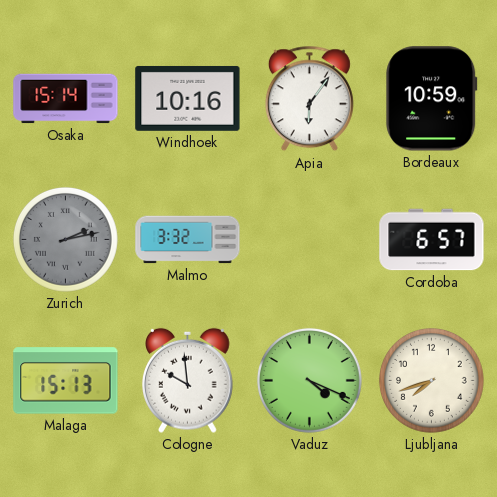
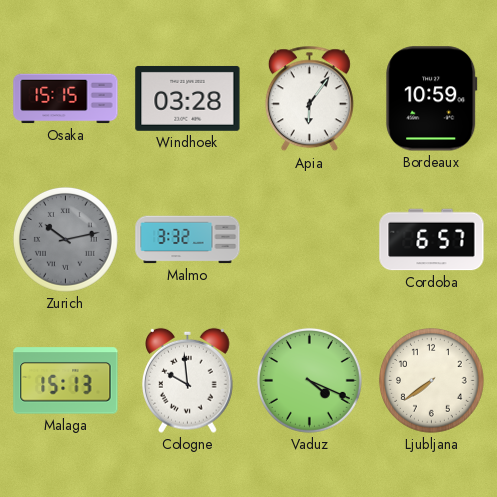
Osaka: 15:14 -> 15:15 (66, 99)
Windhoek: 10:16 -> 03:28 (188, 98)
Zurich: 2:13 -> 10:13 (66, 240)
Ljubljana: 7:42 -> 7:39 (432, 381)
